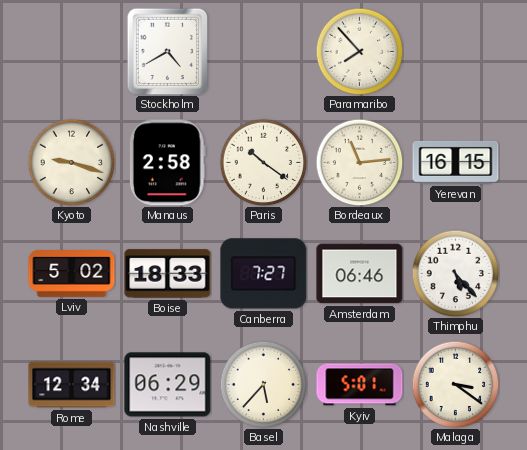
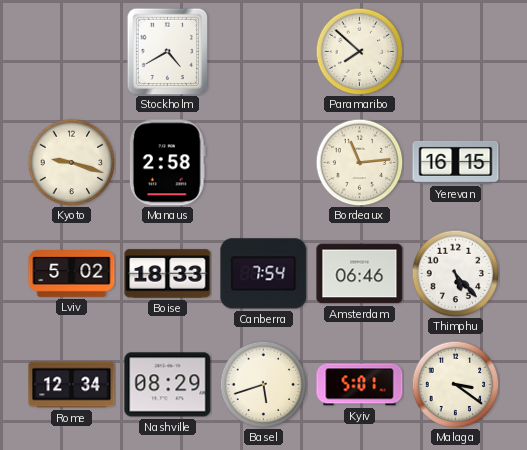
Paramaribo: 7:53 -> 7:52 (359, 51)
Paris: 10:21 -> none (263, 162)
Canberra: 7:27 -> 7:54 (264, 274)
Nashville: 06:29 -> 08:29 (168, 385)
Basel: 5:37 -> 5:42 (263, 384)
